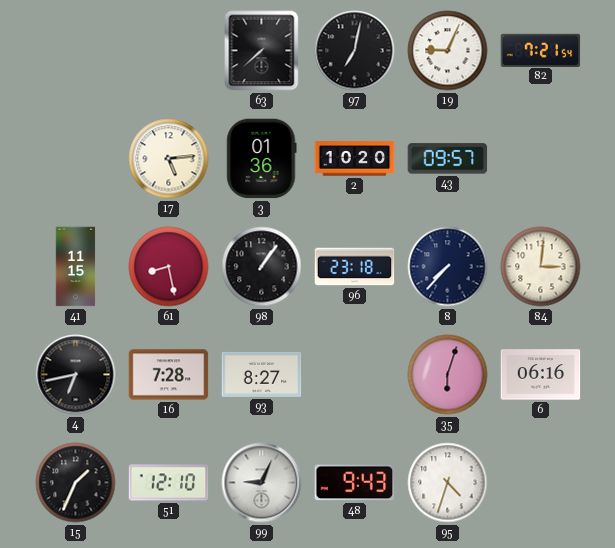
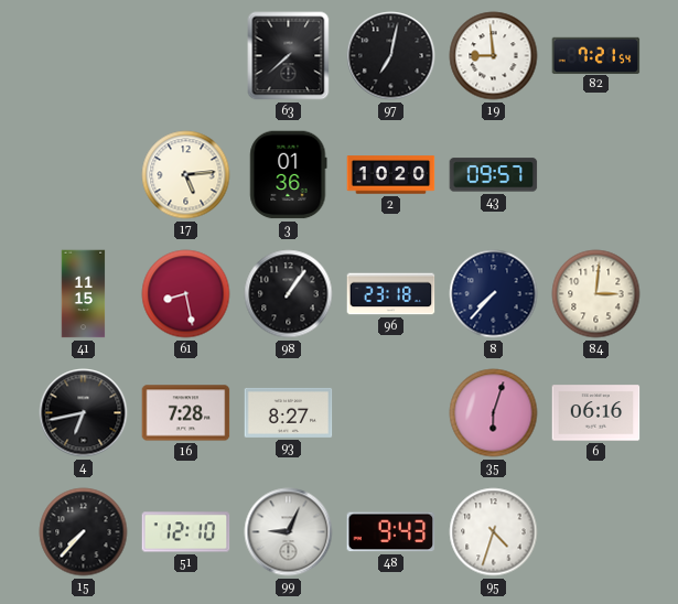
19: 9:04 -> 8:59 (494, 56)
15: 1:34 -> 7:37 (84, 532)
